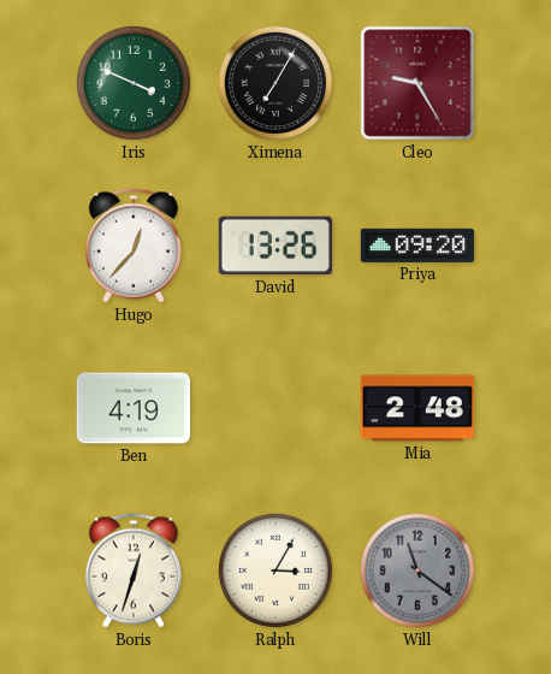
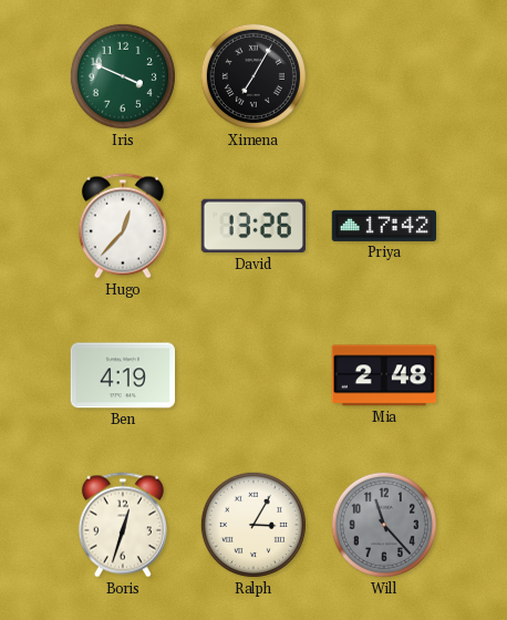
Cleo: 9:25 -> none (417, 83)
Priya: 09:20 -> 17:42 (383, 226)
Will: 11:21 -> 11:23 (384, 525)
